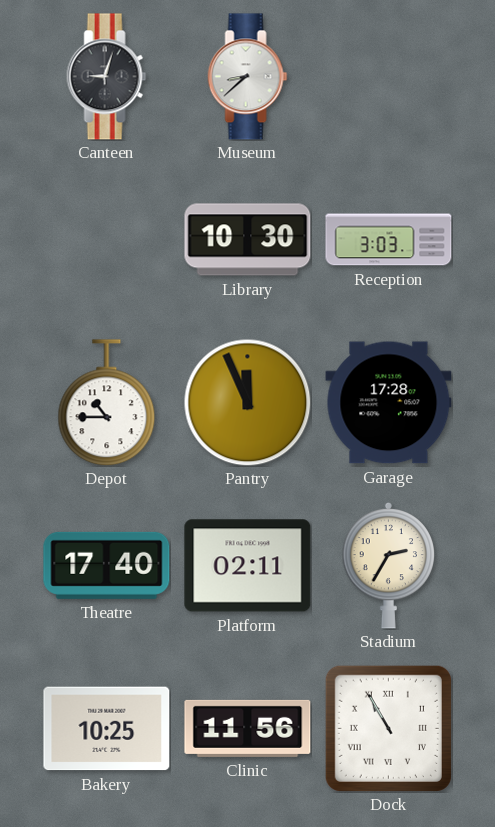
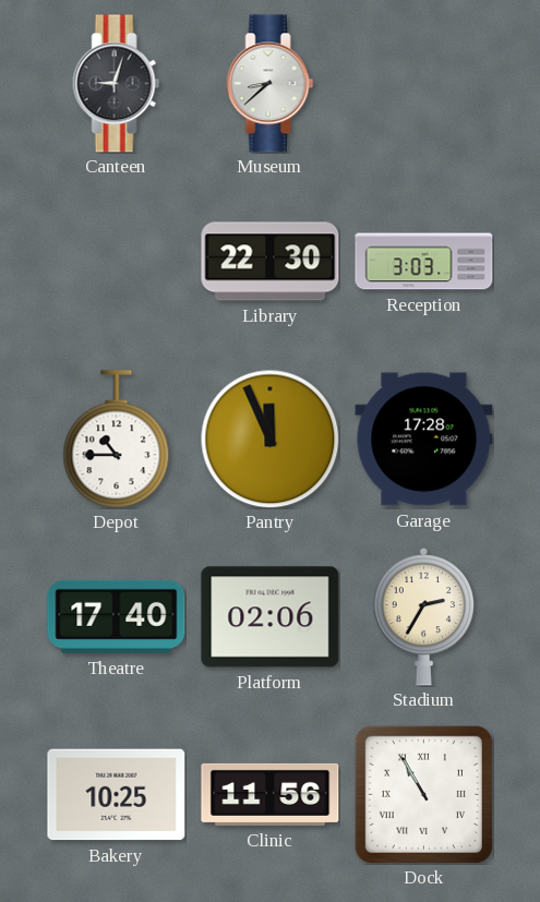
Library: 10:30 -> 22:30 (271, 262)
Platform: 02:11 -> 02:06 (271, 617)
